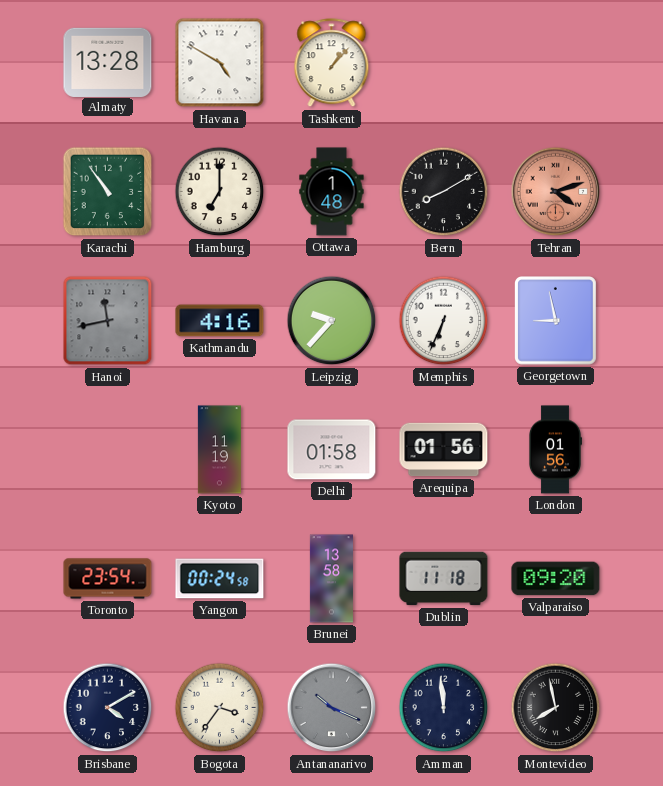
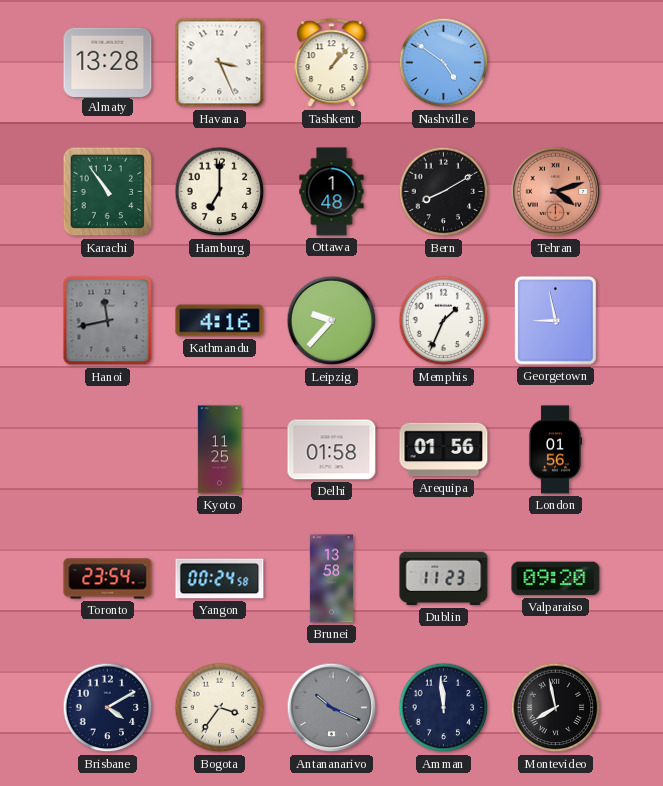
Havana: 4:50 -> 3:26 (220, 63)
Nashville: none -> 4:51 (444, 63)
Memphis: 6:34 -> 1:34 (444, 321)
Kyoto: 11:19 -> 11:25 (219, 450)
Dublin: 11:18 -> 11:23 (444, 579)
